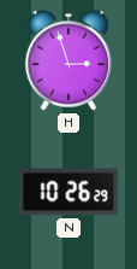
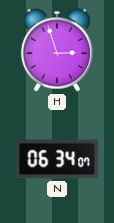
N: 10:26 -> 06:34 (57, 159)
